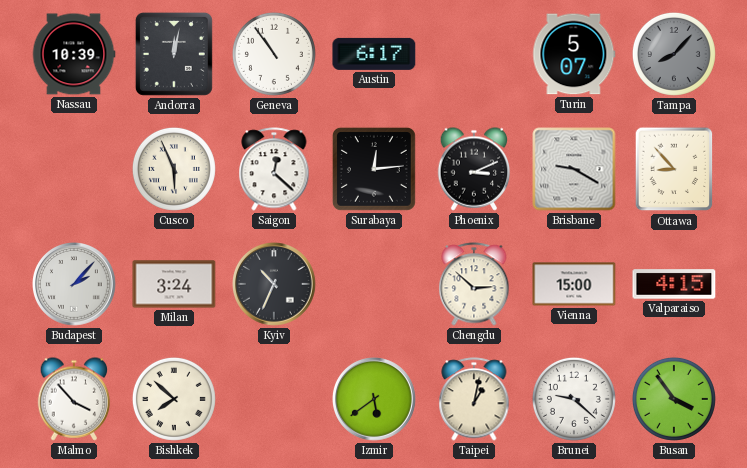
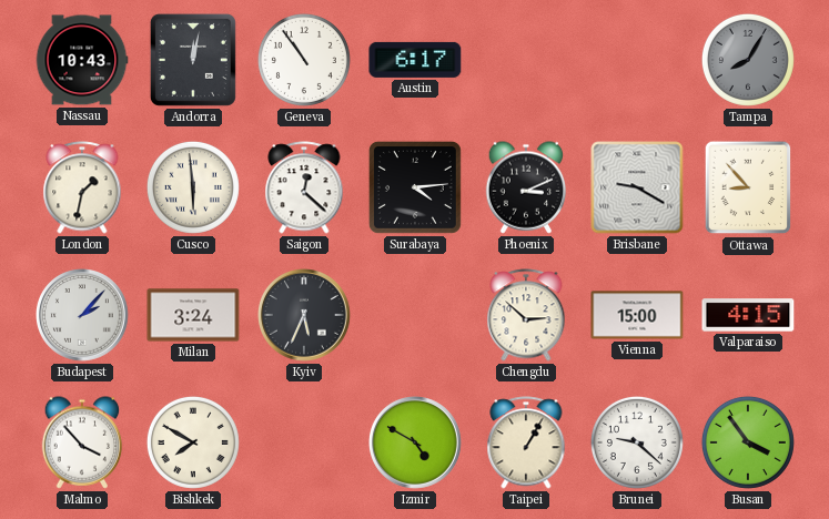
Nassau: 10:39 -> 10:43 (82, 60)
Turin: 5:07 -> none (574, 54)
Tampa: 8:07 -> 8:05 (748, 60)
London: none -> 1:32 (82, 187)
Cusco: 5:56 -> 5:59 (193, 187)
Surabaya: 12:14 -> 4:14 (415, 187)
Kyiv: 10:34 -> 5:34 (305, 316)
Bishkek: 7:52 -> 7:50 (193, 442)
Izmir: 5:39 -> 4:50 (416, 444)
Taipei: 1:02 -> 1:05 (526, 442)
